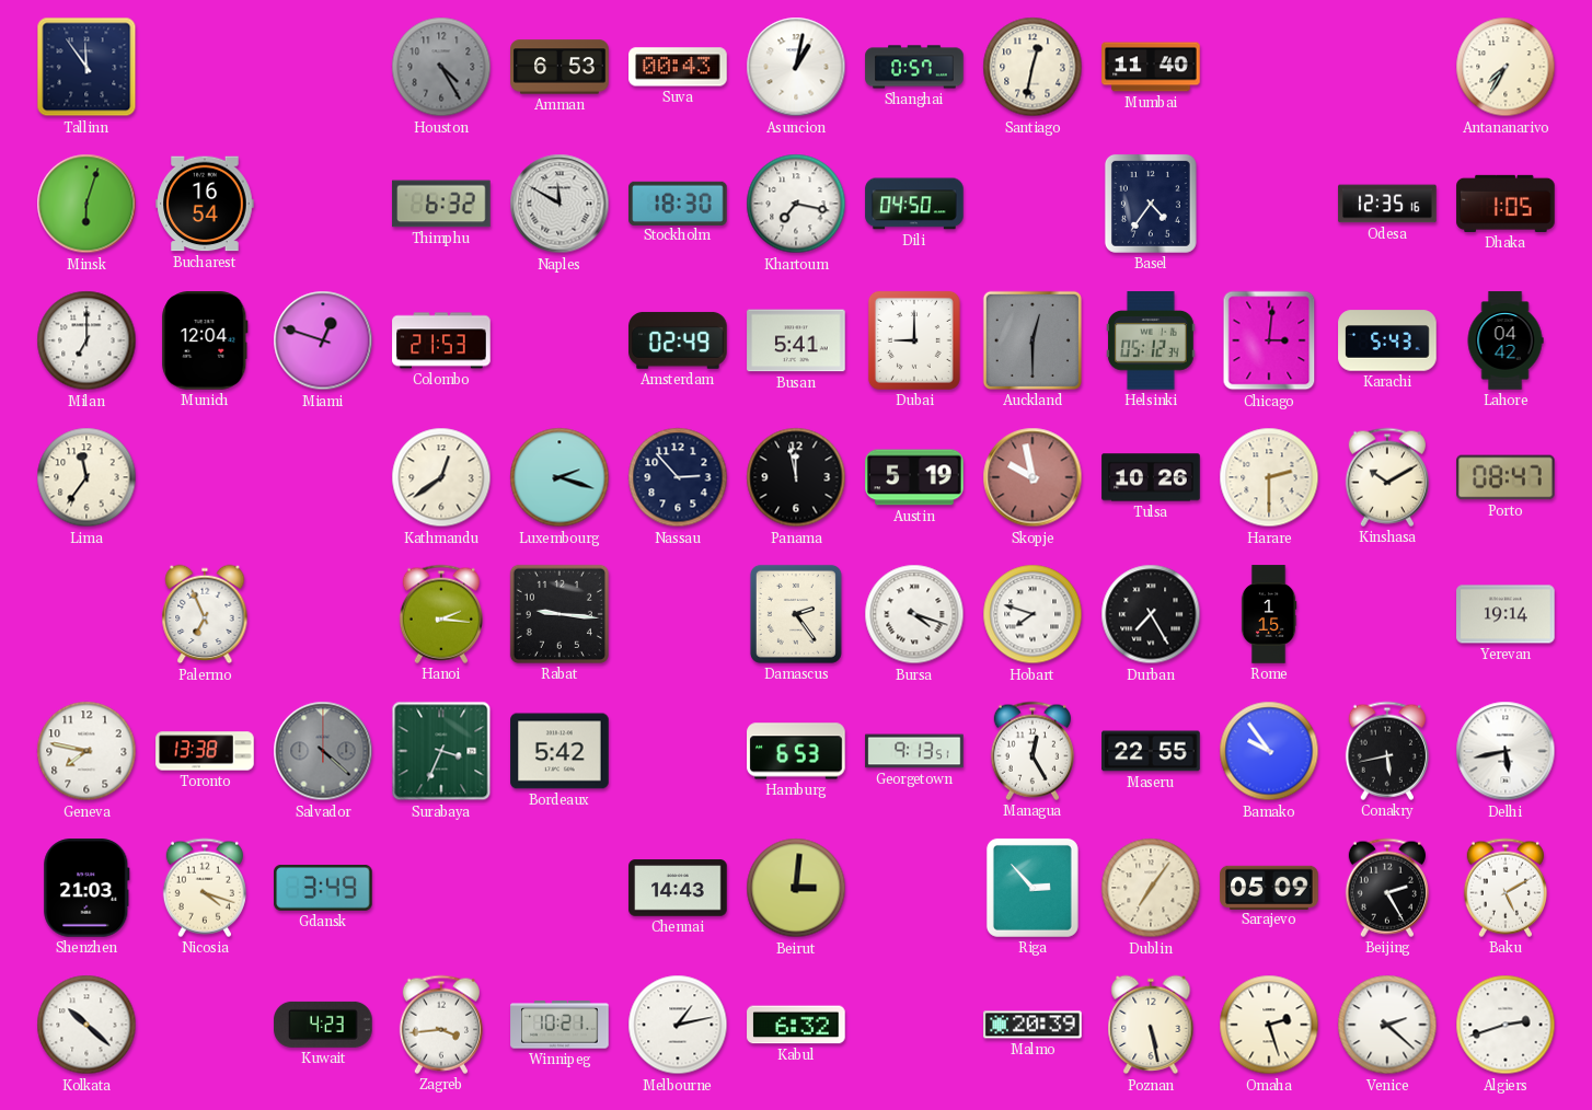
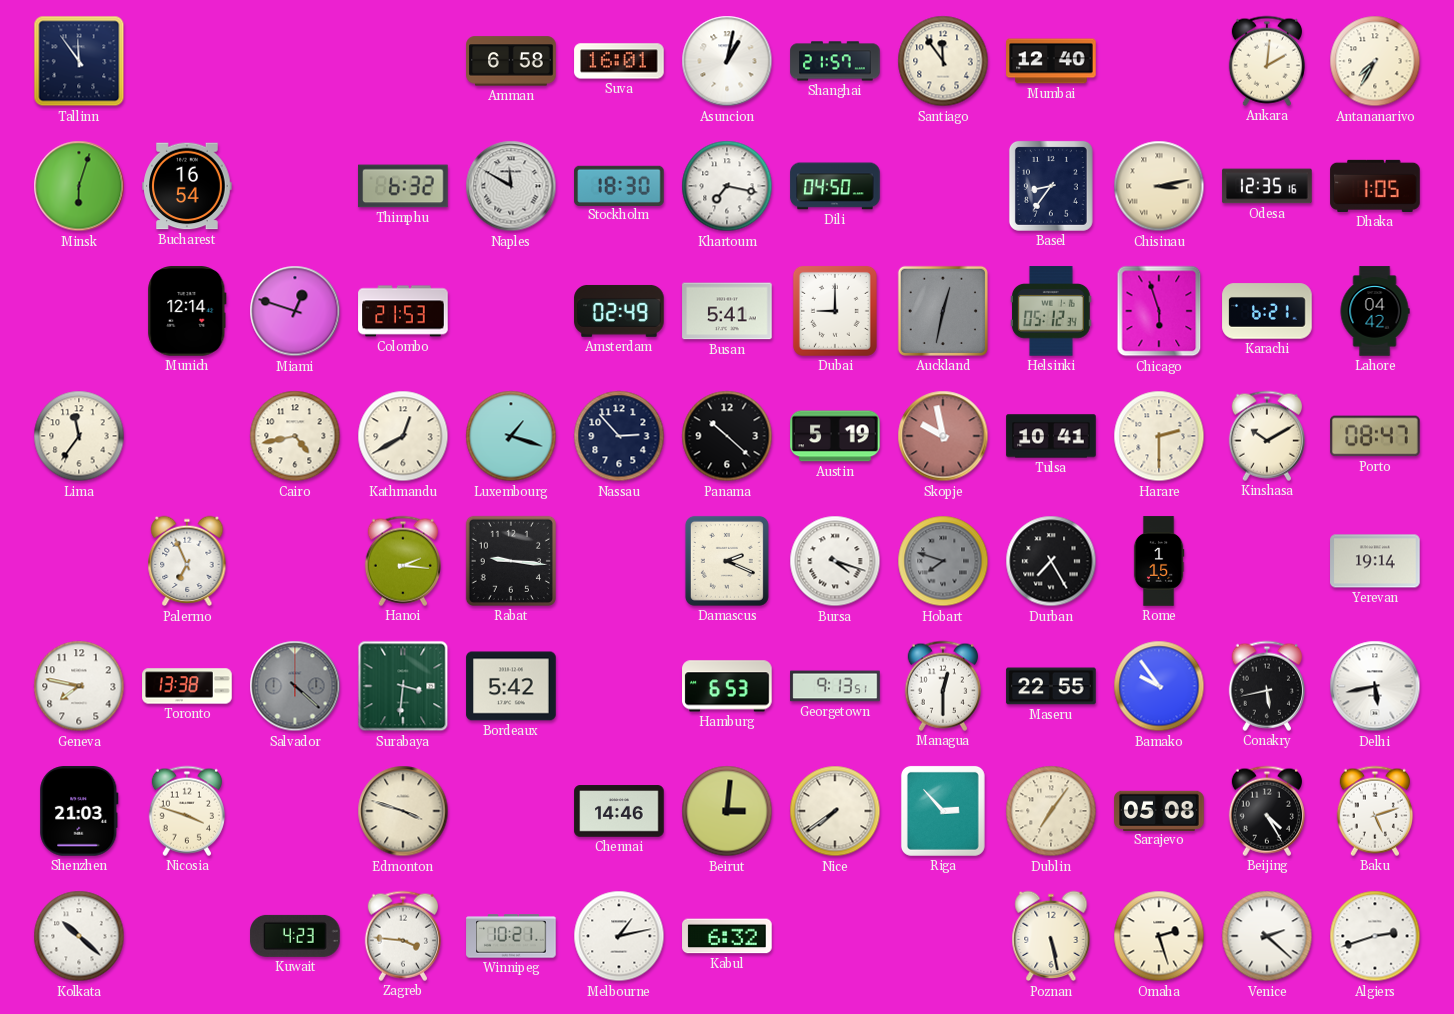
Houston: 4:25 -> none (441, 67)
Amman: 6:53 -> 6:58 (511, 61)
Suva: 00:43 -> 16:01 (619, 61)
Shanghai: 0:57 -> 21:57 (835, 61)
Santiago: 12:32 -> 11:54 (943, 61)
Mumbai: 11:40 -> 12:40 (1051, 61)
Ankara: none -> 2:01 (1267, 61)
Basel: 4:36 -> 8:36 (1051, 186)
Chisinau: none -> 3:13 (1159, 186)
Milan: 7:00 -> none (86, 340)
Munich: 12:04 -> 12:14 (187, 311)
Auckland: 12:30 -> 12:32 (943, 311)
Chicago: 3:01 -> 5:57 (1159, 311)
Karachi: 5:43 -> 6:21 (1267, 311)
Cairo: none -> 4:43 (295, 436)
Kathmandu: 12:39 -> 12:40 (403, 436)
Luxembourg: 2:18 -> 1:18 (511, 436)
Panama: 11:58 -> 10:22 (727, 436)
Tulsa: 10:26 -> 10:41 (1051, 436)
Damascus: 2:24 -> 2:19 (727, 561)
Hobart dial: white -> grey (943, 561)
Surabaya: 3:34 -> 3:31 (403, 686)
Managua: 12:25 -> 12:30 (943, 686)
Nicosia: 4:18 -> 3:48 (187, 811)
Gdansk: 3:49 -> none (323, 888)
Edmonton: none -> 3:48 (403, 811)
Chennai: 14:43 -> 14:46 (619, 811)
Nice: none -> 7:39 (835, 811)
Sarajevo: 05:09 -> 05:08 (1159, 810)
Beijing: 2:25 -> 4:25 (1267, 811)
Baku: 5:10 -> 5:12 (1375, 811)
Zagreb: 3:44 -> 3:46 (403, 936)
Malmo: 20:39 -> none (1033, 1025)
